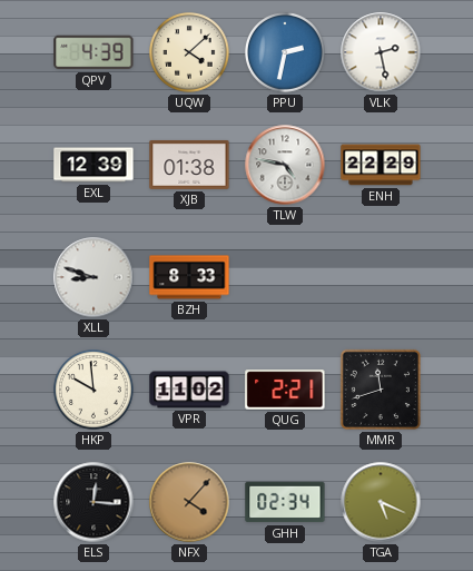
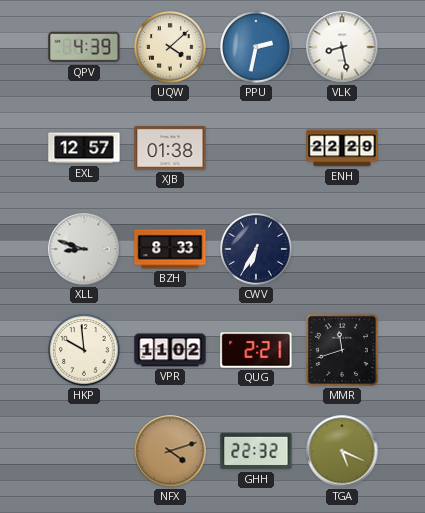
VLK: 2:28 -> 8:28 (342, 47)
EXL: 12:39 -> 12:57 (84, 148)
TLW: 4:47 -> none (285, 165)
CWV: none -> 6:35 (257, 250)
ELS: 12:16 -> none (93, 502)
NFX: 4:07 -> 4:12 (170, 451)
GHH: 02:34 -> 22:32 (256, 451)
